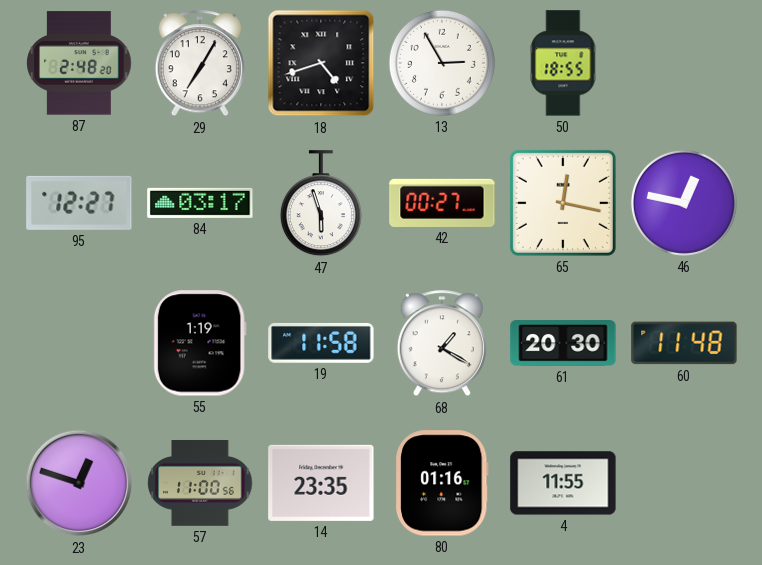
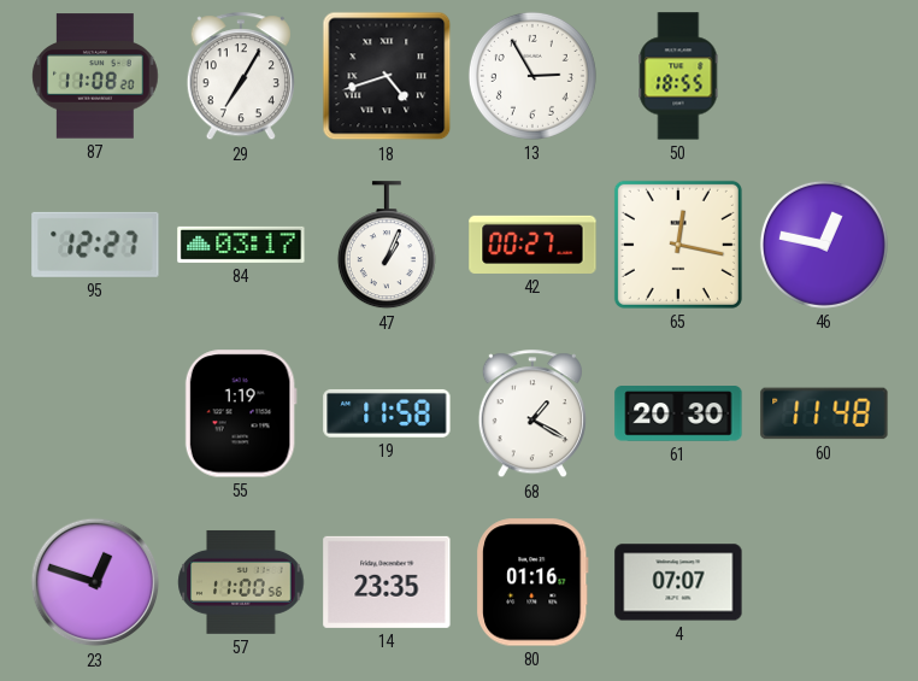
87: 2:48 -> 11:08 (95, 76)
47: 5:57 -> 1:04 (387, 246)
4: 11:55 -> 07:07 (678, 582)
